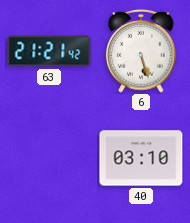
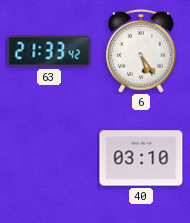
63: 21:21 -> 21:33 (49, 51)
6: 5:27 -> 5:24 (141, 51)
